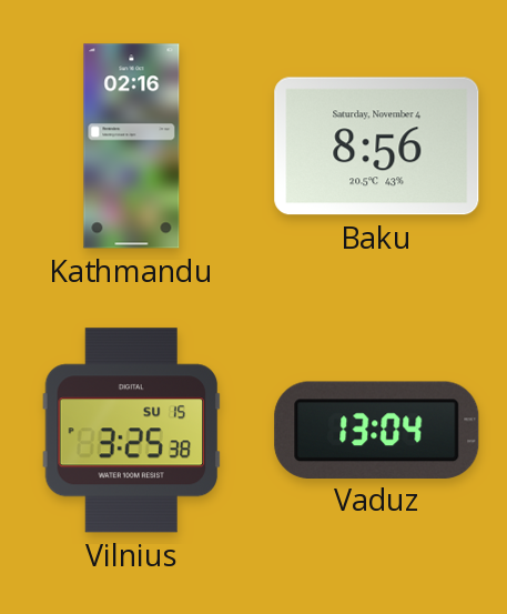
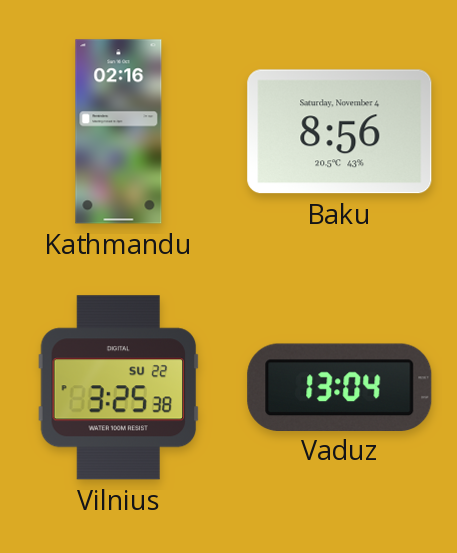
Vilnius date: SU 15 -> SU 22 (119, 388)
